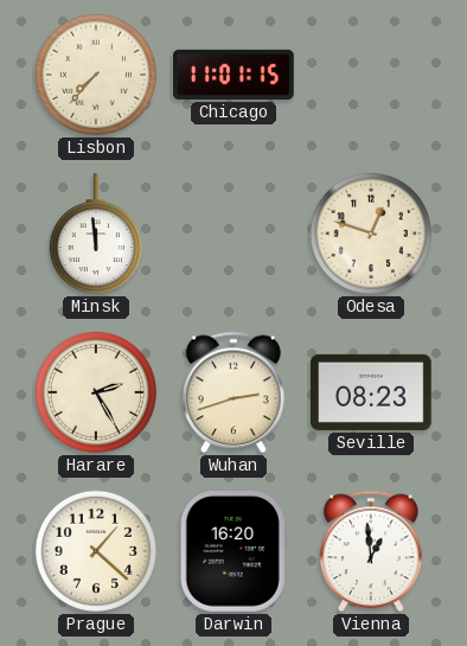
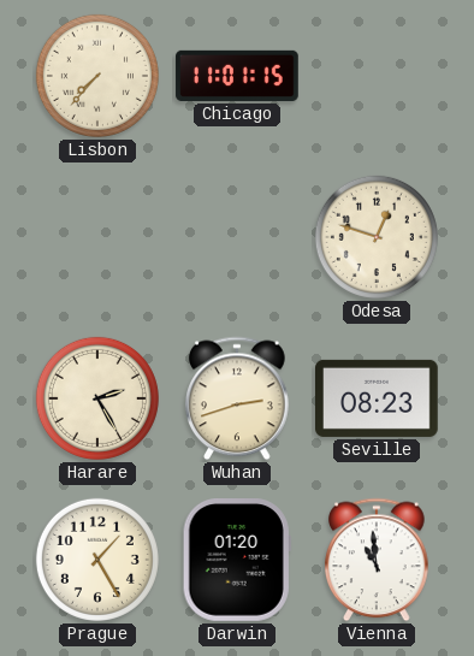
Minsk: 11:59 -> none (96, 235)
Prague: 1:22 -> 1:25 (97, 560)
Darwin: 16:20 -> 01:20 (237, 561)
Vienna: 12:59 -> 10:59 (378, 560)
